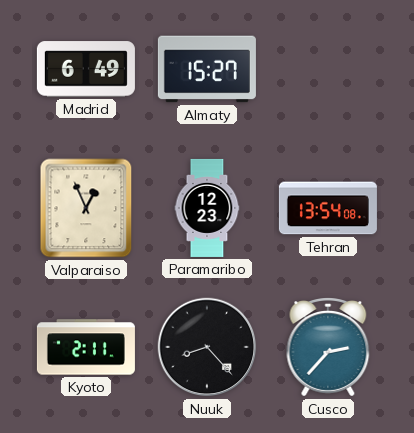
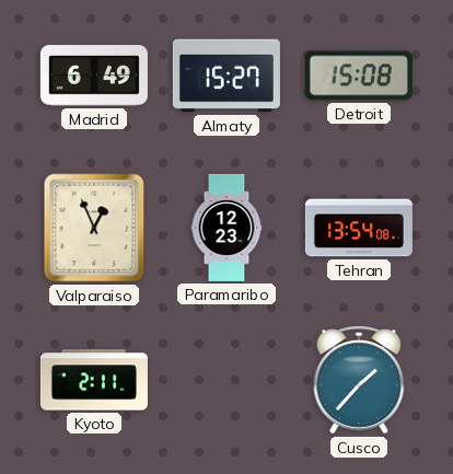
Detroit: none -> 15:08 (359, 76)
Nuuk: 8:23 -> none (207, 347)
Cusco: 2:37 -> 1:37 (359, 381)
